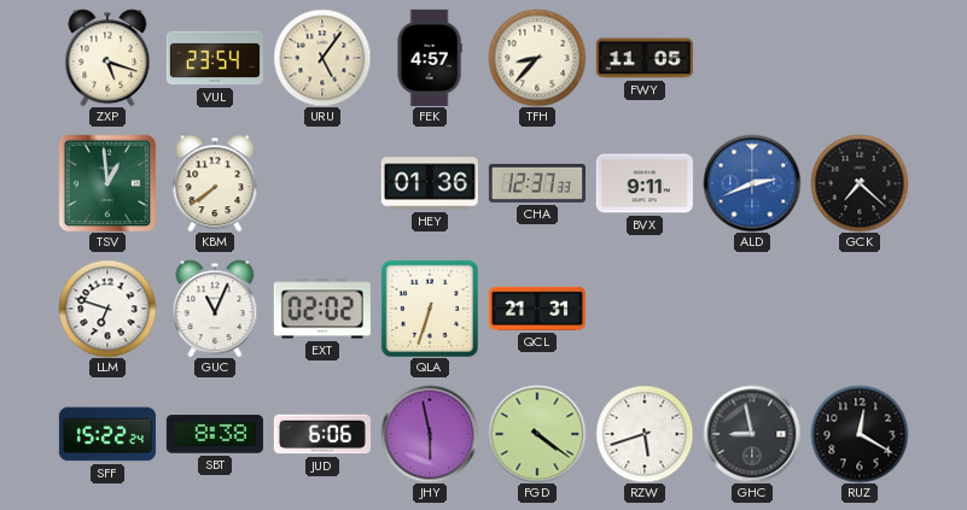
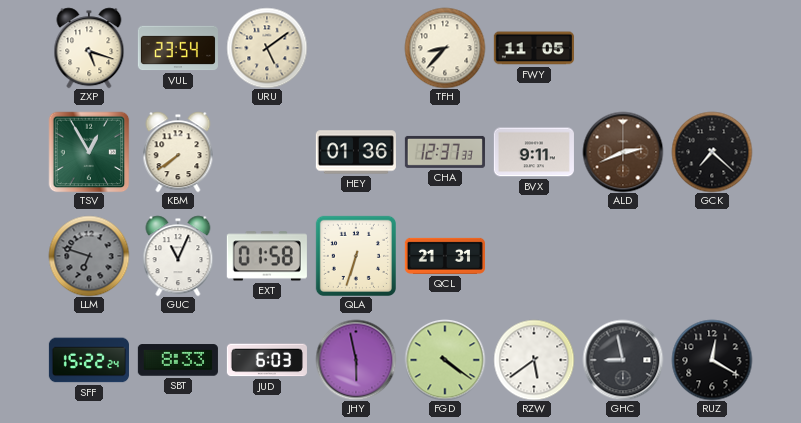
URU: 5:06 -> 5:09 (267, 48)
FEK: 4:57 -> none (430, 58)
TSV: 12:59 -> 12:55 (89, 152)
ALD dial: blue -> brown (623, 152)
LLM dial: white -> grey (89, 256)
EXT: 02:02 -> 01:58 (267, 256)
SBT: 8:38 -> 8:33 (178, 360)
JUD: 6:06 -> 6:03 (267, 360)
RZW: 5:42 -> 5:39 (534, 360)
